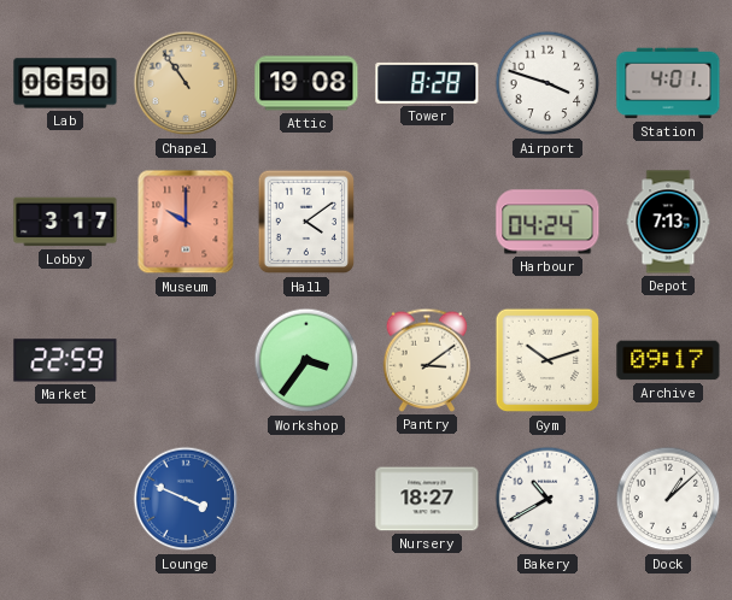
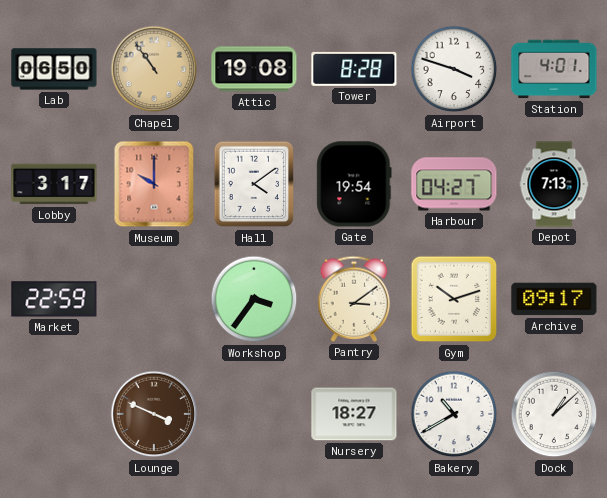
Gate: none -> 19:54 (354, 184)
Harbour: 04:24 -> 04:27 (454, 184)
Lounge dial: blue -> brown (154, 414)
